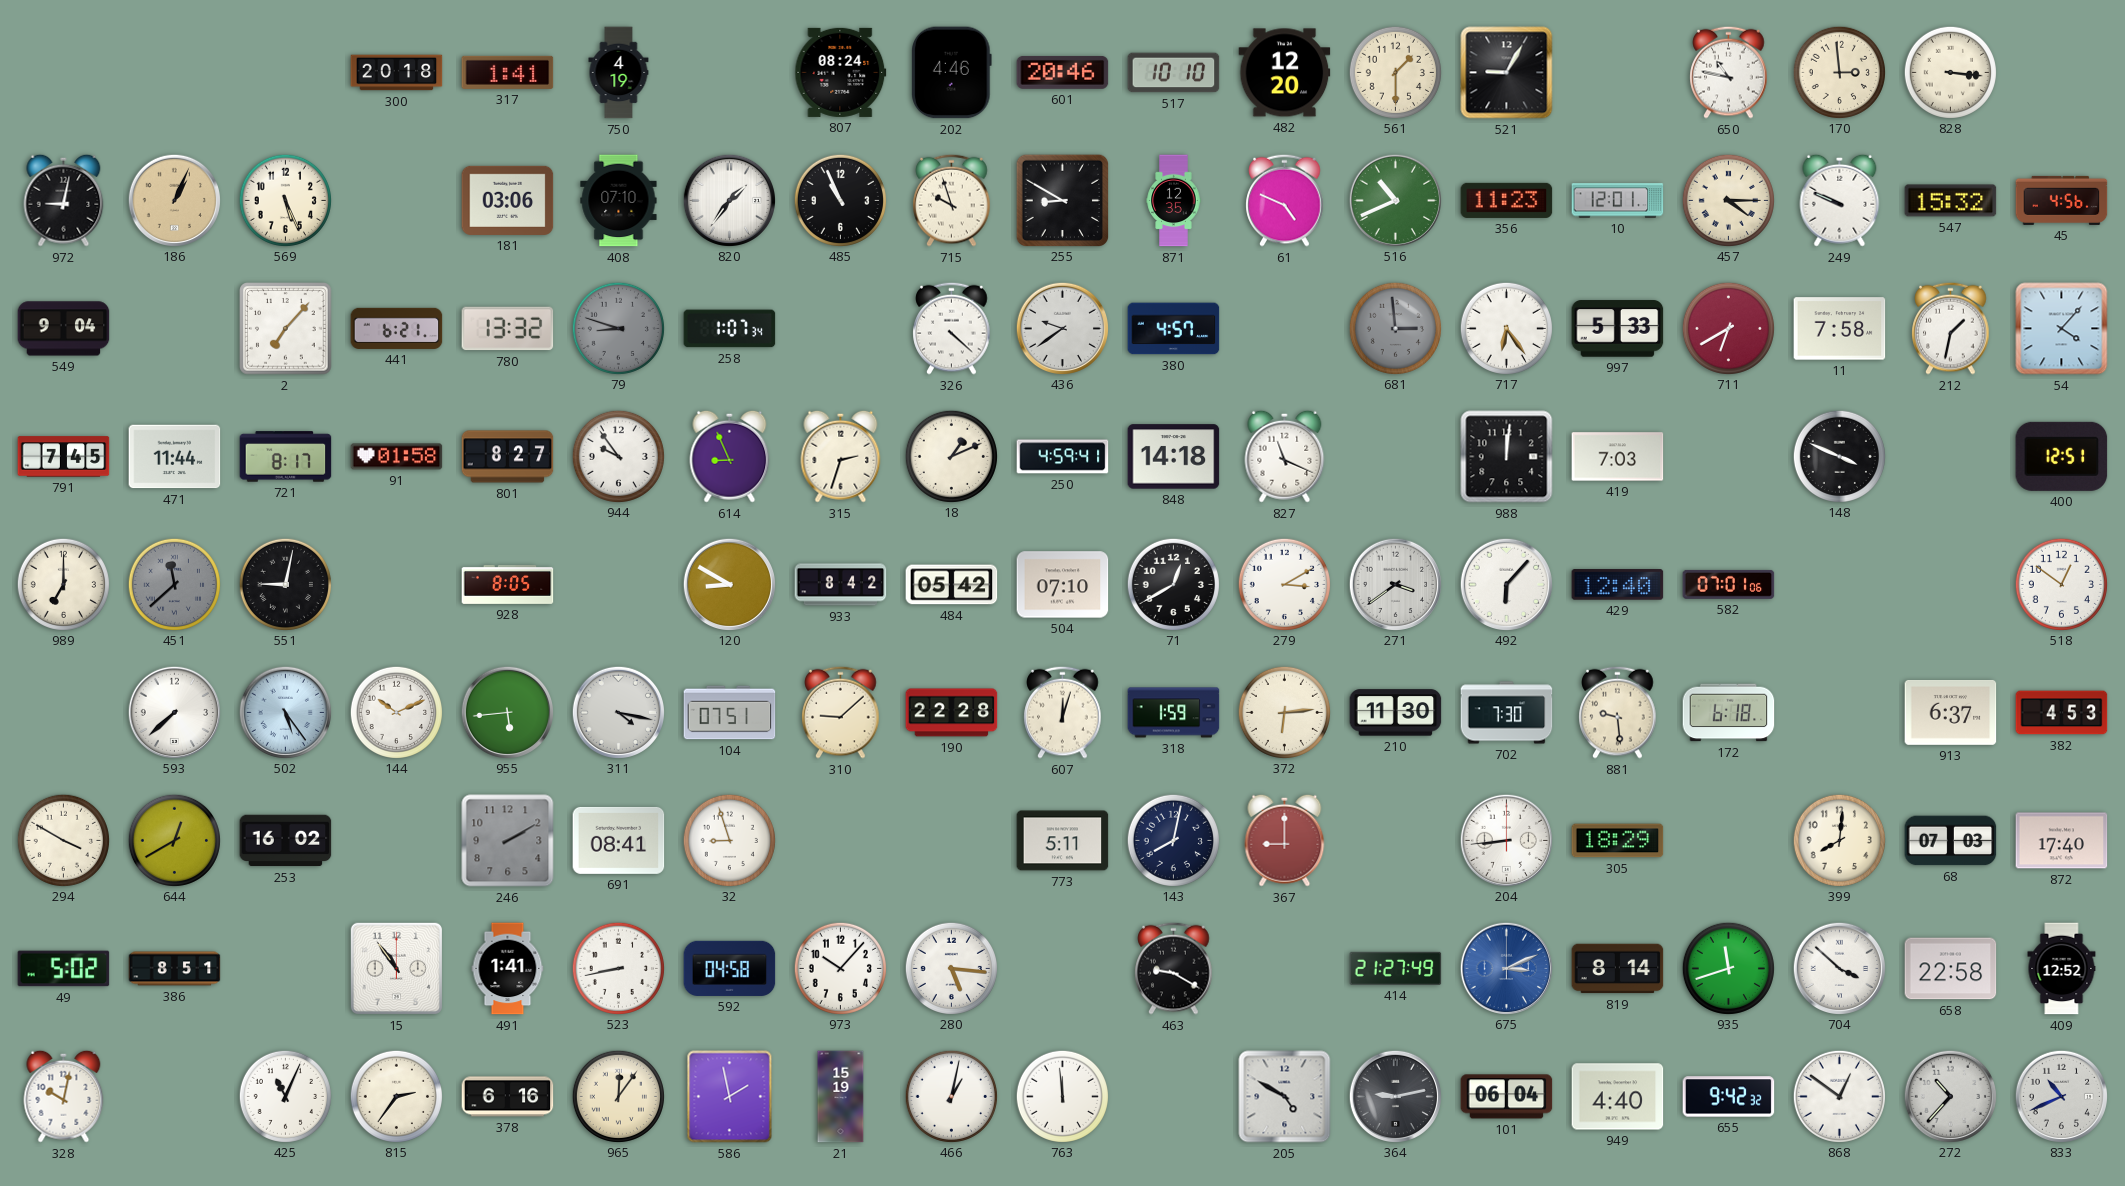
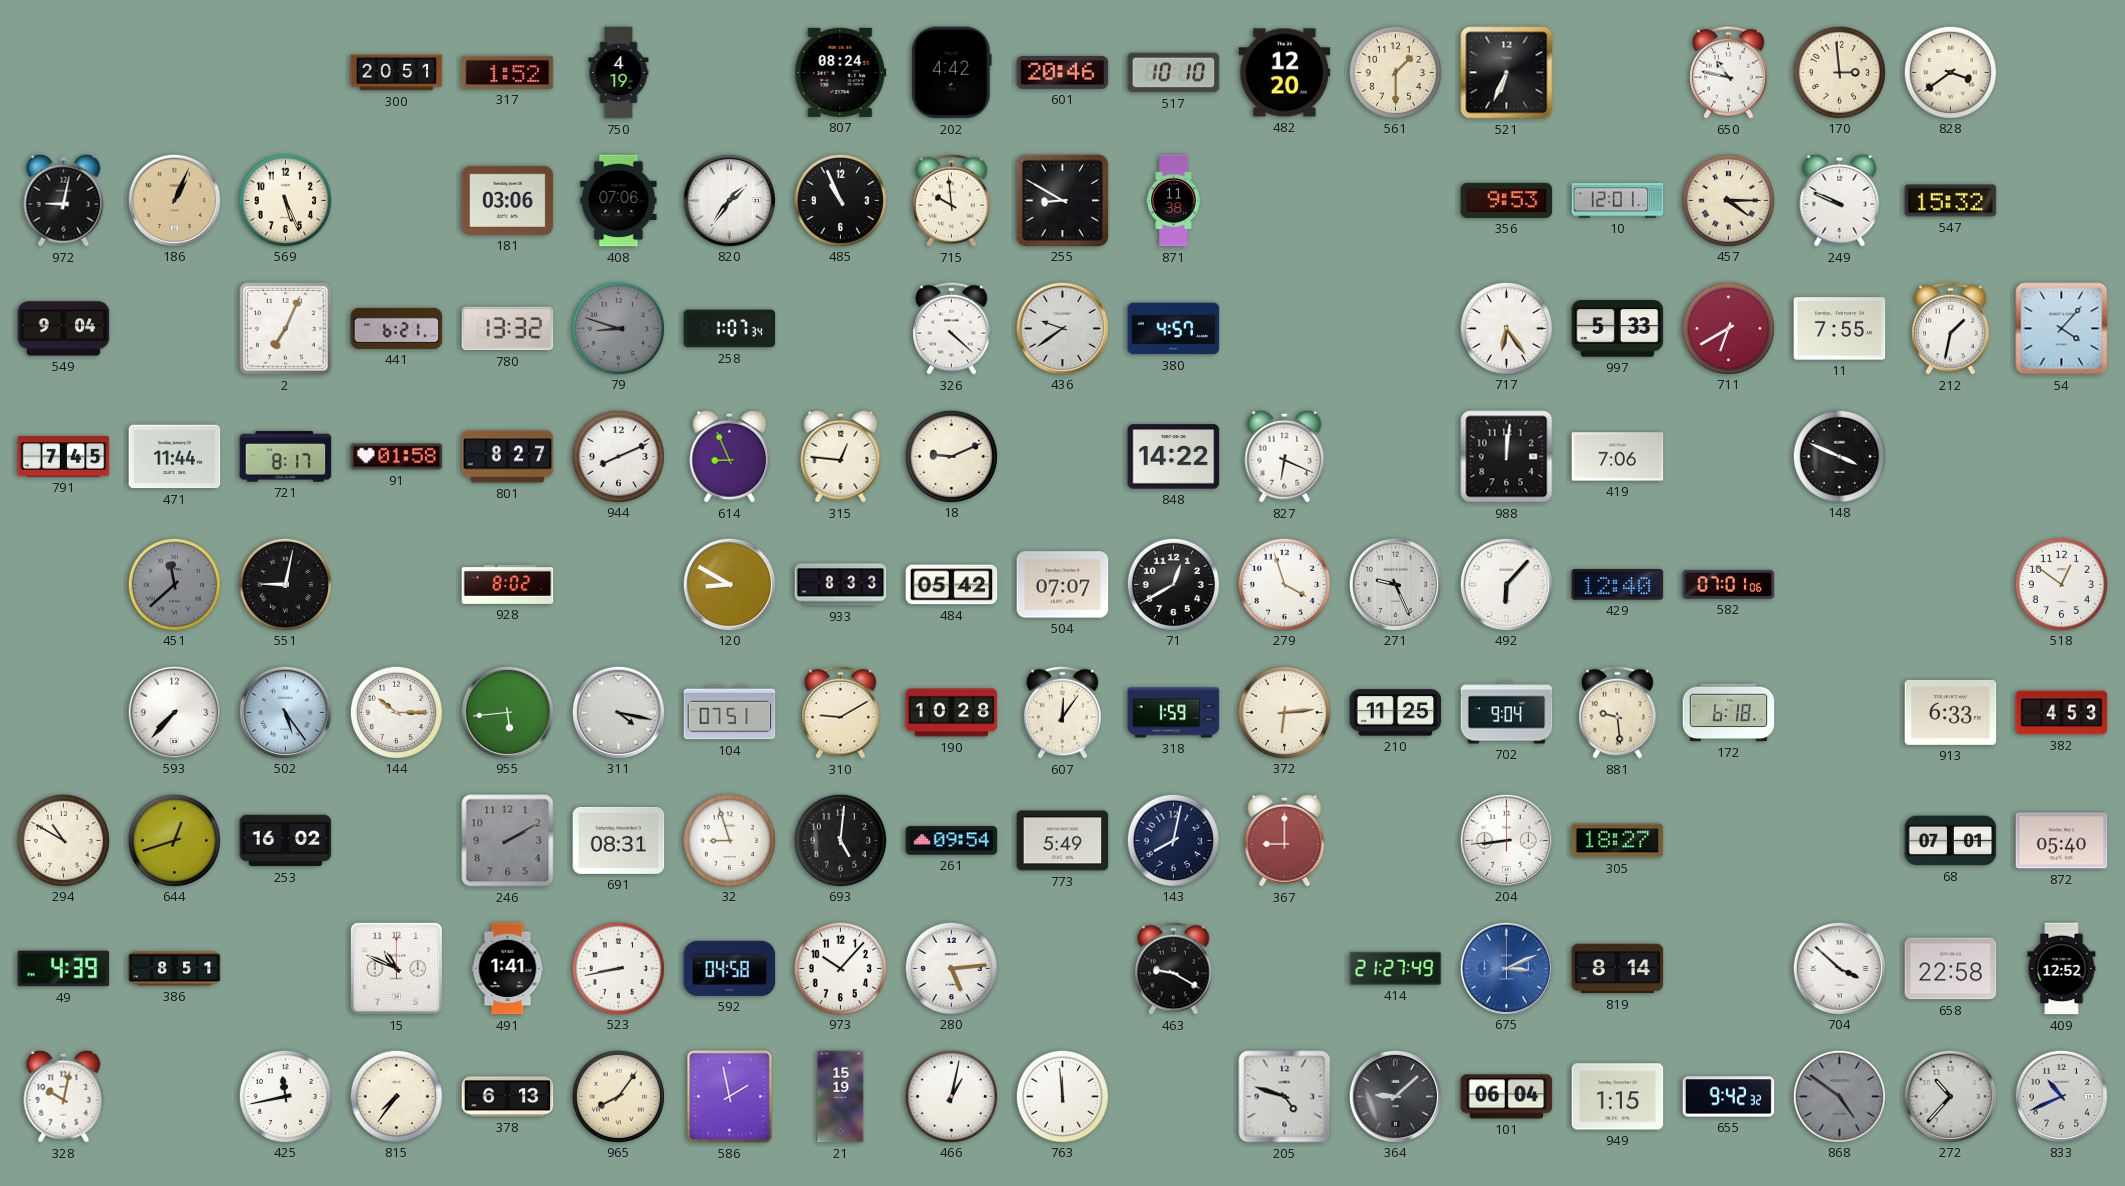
300: 20:18 -> 20:51 (397, 73)
317: 1:41 -> 1:52 (508, 72)
202: 4:46 -> 4:42 (952, 73)
521: 9:05 -> 6:34 (1507, 73)
828: 3:16 -> 3:39 (1950, 72)
408: 07:10 -> 07:06 (619, 201)
715: 9:57 -> 9:59 (952, 200)
871: 12:35 -> 11:38 (1174, 201)
61: 4:49 -> none (1285, 200)
516: 10:41 -> none (1395, 200)
356: 11:23 -> 9:53 (1507, 200)
45: 4:56 -> none (2062, 200)
2: 7:07 -> 7:04 (286, 329)
681: 2:59 -> none (1395, 328)
11: 7:58 -> 7:55 (1840, 329)
944: 9:54 -> 8:11 (618, 456)
315: 2:33 -> 12:46 (841, 456)
18: 1:11 -> 9:11 (951, 456)
250: 4:59 -> none (1063, 457)
848: 14:18 -> 14:22 (1174, 457)
827: 11:19 -> 6:19 (1285, 456)
419: 7:03 -> 7:06 (1618, 457)
400: 12:51 -> none (2062, 456)
989: 7:00 -> none (63, 584)
928: 8:05 -> 8:02 (508, 584)
933: 8:42 -> 8:33 (841, 585)
504: 07:10 -> 07:07 (1063, 585)
279: 3:10 -> 3:57 (1284, 584)
271: 3:39 -> 9:26 (1395, 584)
593: 7:38 -> 7:37 (174, 712)
144: 10:11 -> 10:15 (396, 712)
310: 9:08 -> 9:10 (841, 712)
190: 22:28 -> 10:28 (952, 713)
607: 12:03 -> 12:06 (1063, 712)
210: 11:30 -> 11:25 (1396, 713)
702: 7:30 -> 9:04 (1507, 713)
913: 6:37 -> 6:33 (1951, 712)
294: 3:50 -> 10:50 (63, 840)
644: 12:40 -> 12:42 (174, 840)
691: 08:41 -> 08:31 (619, 840)
693: none -> 5:01 (840, 840)
261: none -> 09:54 (952, 841)
773: 5:11 -> 5:49 (1063, 841)
305: 18:29 -> 18:27 (1618, 841)
399: 8:01 -> none (1839, 840)
68: 07:03 -> 07:01 (1951, 841)
872: 17:40 -> 05:40 (2062, 841)
49: 5:02 -> 4:39 (64, 969)
15: 10:54 -> 10:49 (396, 968)
280: 5:16 -> 5:14 (951, 968)
935: 11:42 -> none (1728, 968)
425: 11:04 -> 11:43 (285, 1096)
815: 2:36 -> 7:36 (396, 1096)
378: 6:16 -> 6:13 (508, 1097)
965: 12:06 -> 8:06 (618, 1096)
205: 4:50 -> 4:48 (1285, 1097)
364: 9:13 -> 9:08 (1395, 1096)
949: 4:40 -> 1:15 (1618, 1097)
868: 12:51 -> 4:51 (1839, 1096)
868 dial: white -> grey (1839, 1096)
